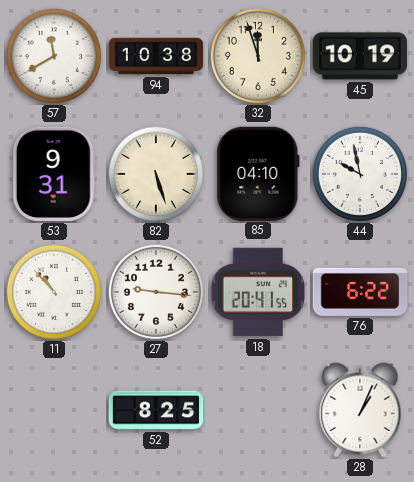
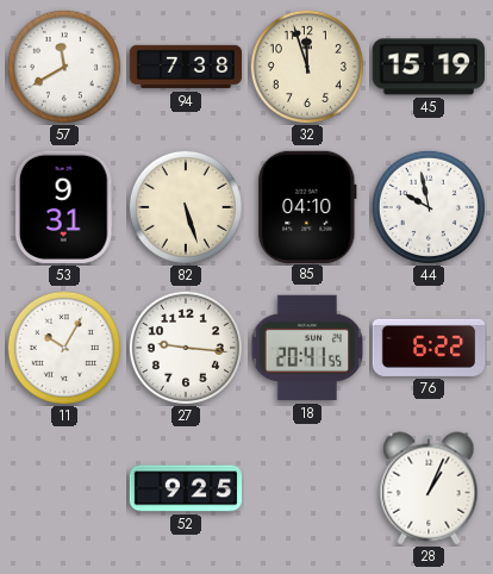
94: 10:38 -> 7:38 (186, 67)
45: 10:19 -> 15:19 (428, 67)
11: 10:53 -> 10:05 (64, 348)
52: 8:25 -> 9:25 (186, 488)
